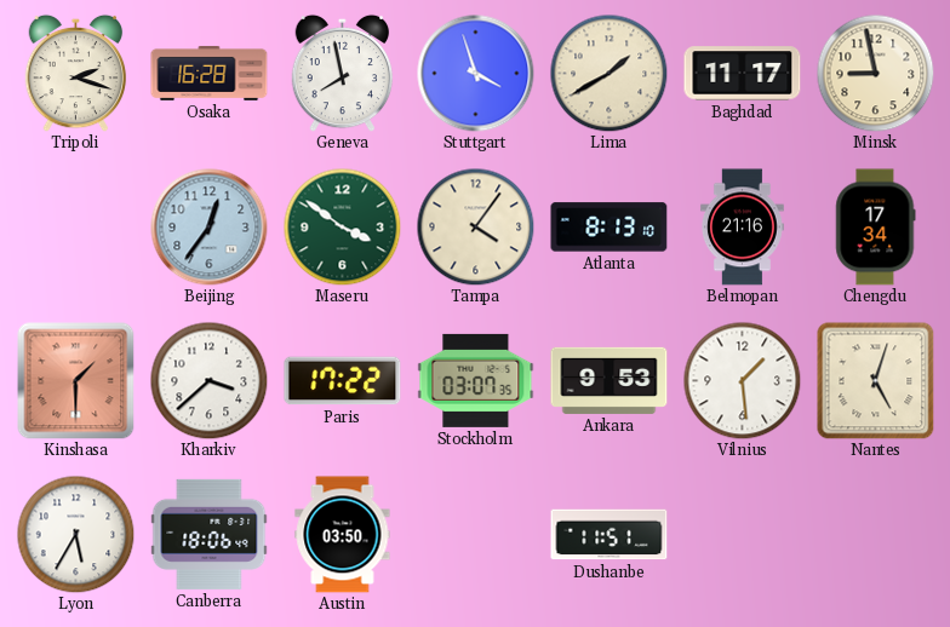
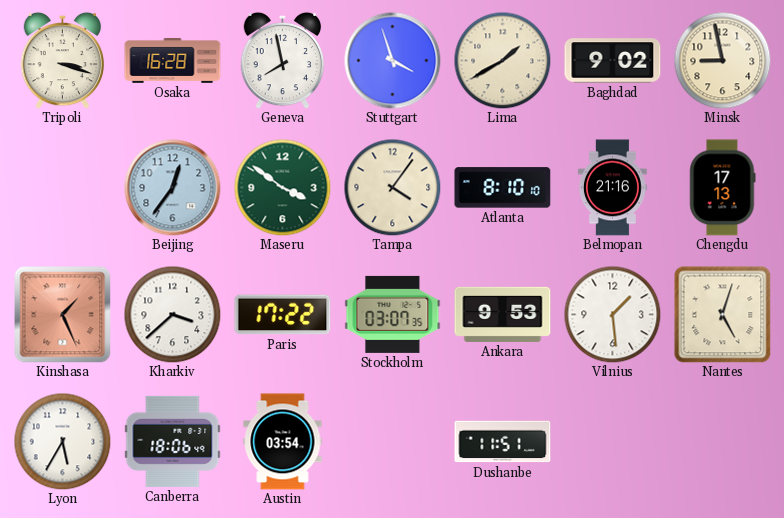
Tripoli: 2:18 -> 3:18 (63, 60)
Baghdad: 11:17 -> 9:02 (613, 61)
Atlanta: 8:13 -> 8:10 (503, 188)
Chengdu: 17:34 -> 17:13 (723, 188)
Kinshasa: 1:30 -> 1:26 (63, 315)
Austin: 03:50 -> 03:54 (283, 442)
